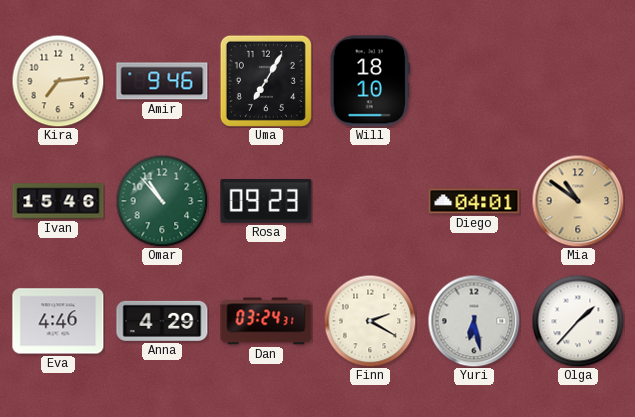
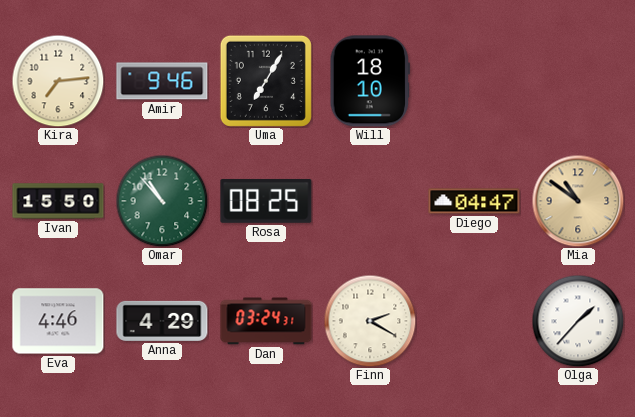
Ivan: 15:46 -> 15:50 (58, 201)
Rosa: 09:23 -> 08:25 (266, 201)
Diego: 04:01 -> 04:47 (474, 201)
Yuri: 6:28 -> none (474, 321)
